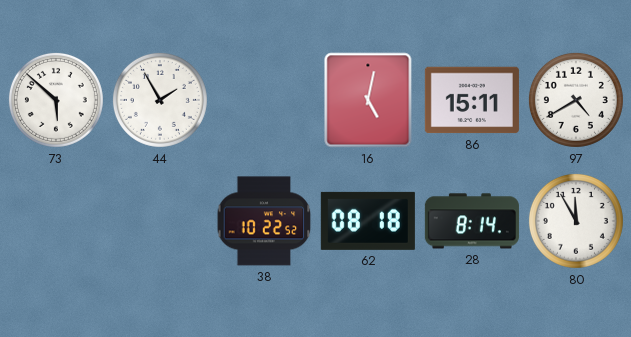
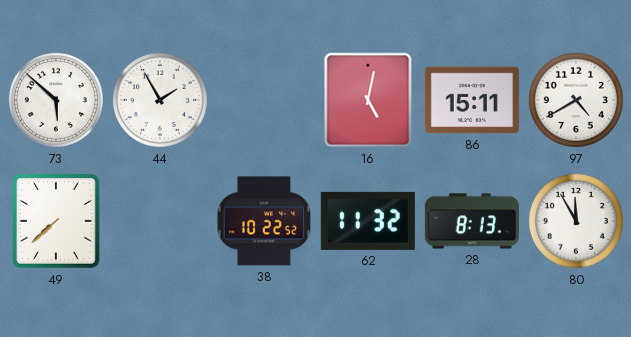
49: none -> 7:38 (56, 221)
62: 08:18 -> 11:32 (368, 221)
28: 8:14 -> 8:13 (472, 221)
